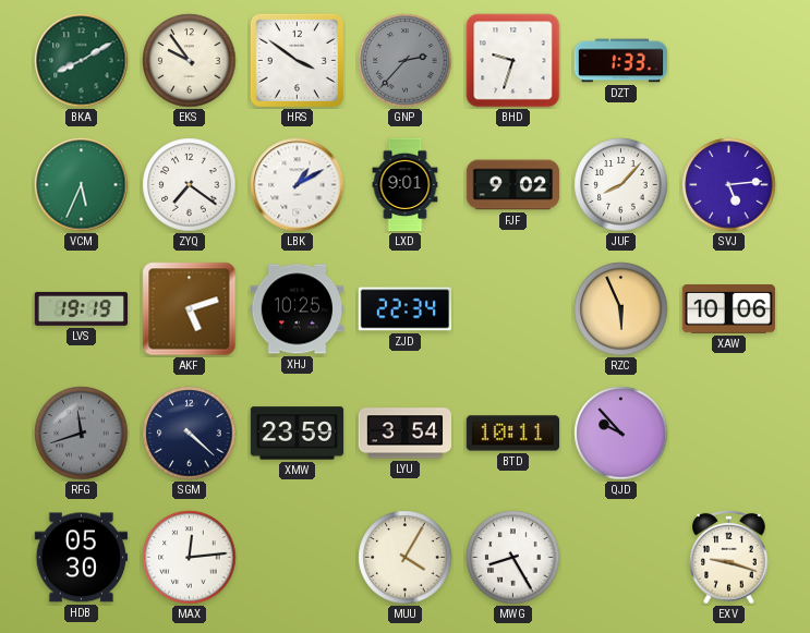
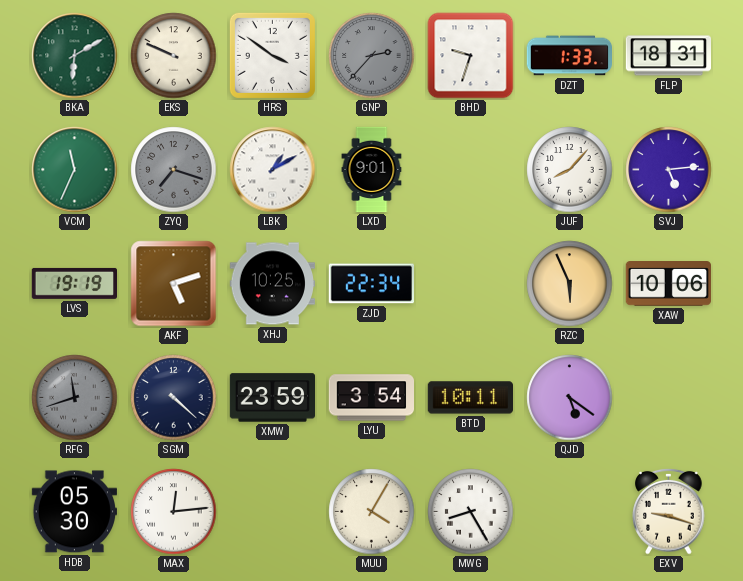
BKA: 8:10 -> 6:10 (75, 56)
EKS: 9:54 -> 9:49 (174, 56)
FLP: none -> 18:31 (669, 56)
VCM: 5:34 -> 11:34 (75, 170)
ZYQ: 7:21 -> 7:18 (174, 170)
ZYQ dial: white -> grey (174, 170)
FJF: 9:02 -> none (513, 185)
QJD: 9:53 -> 5:21 (570, 398)
